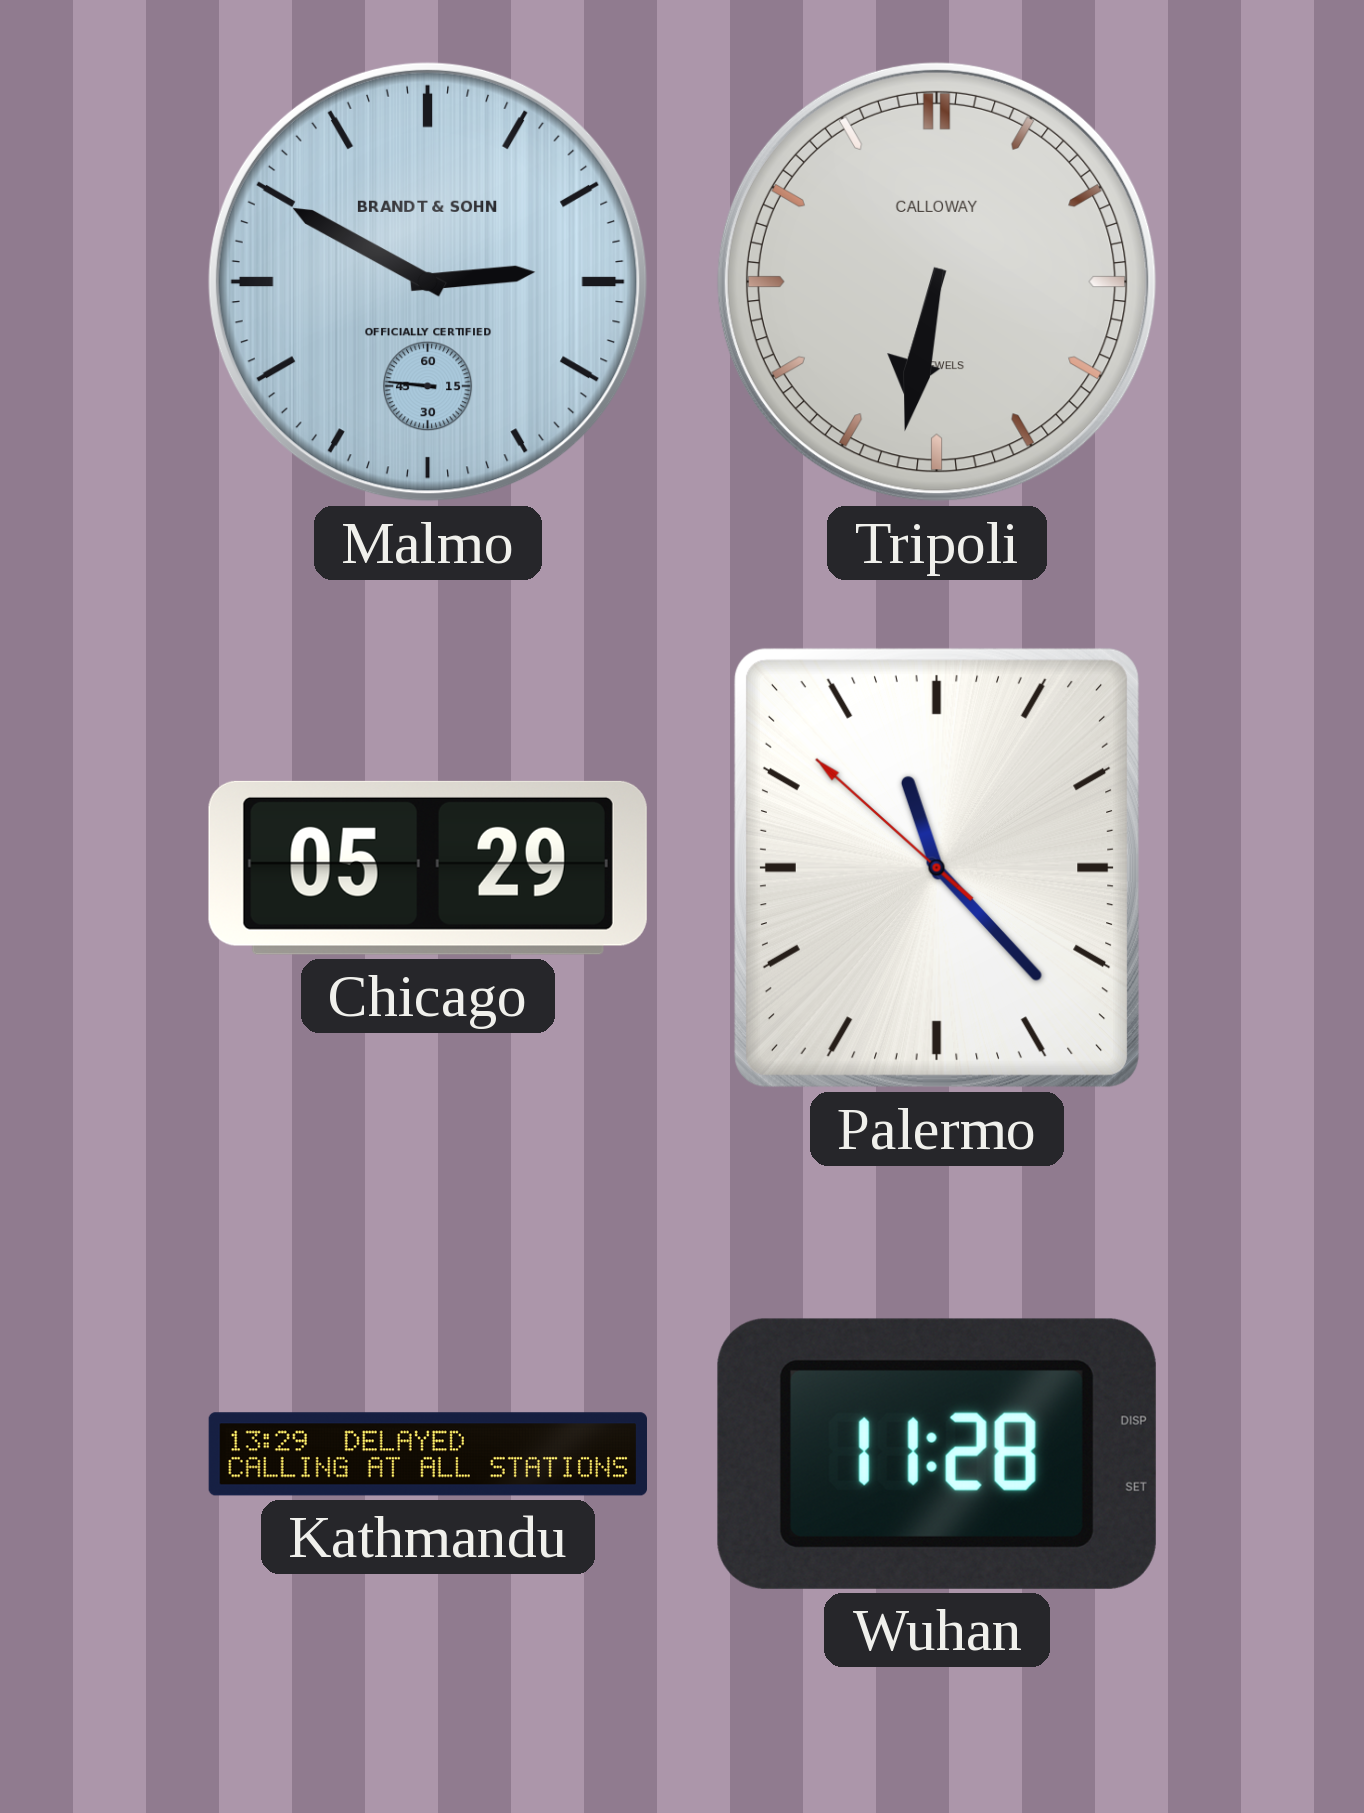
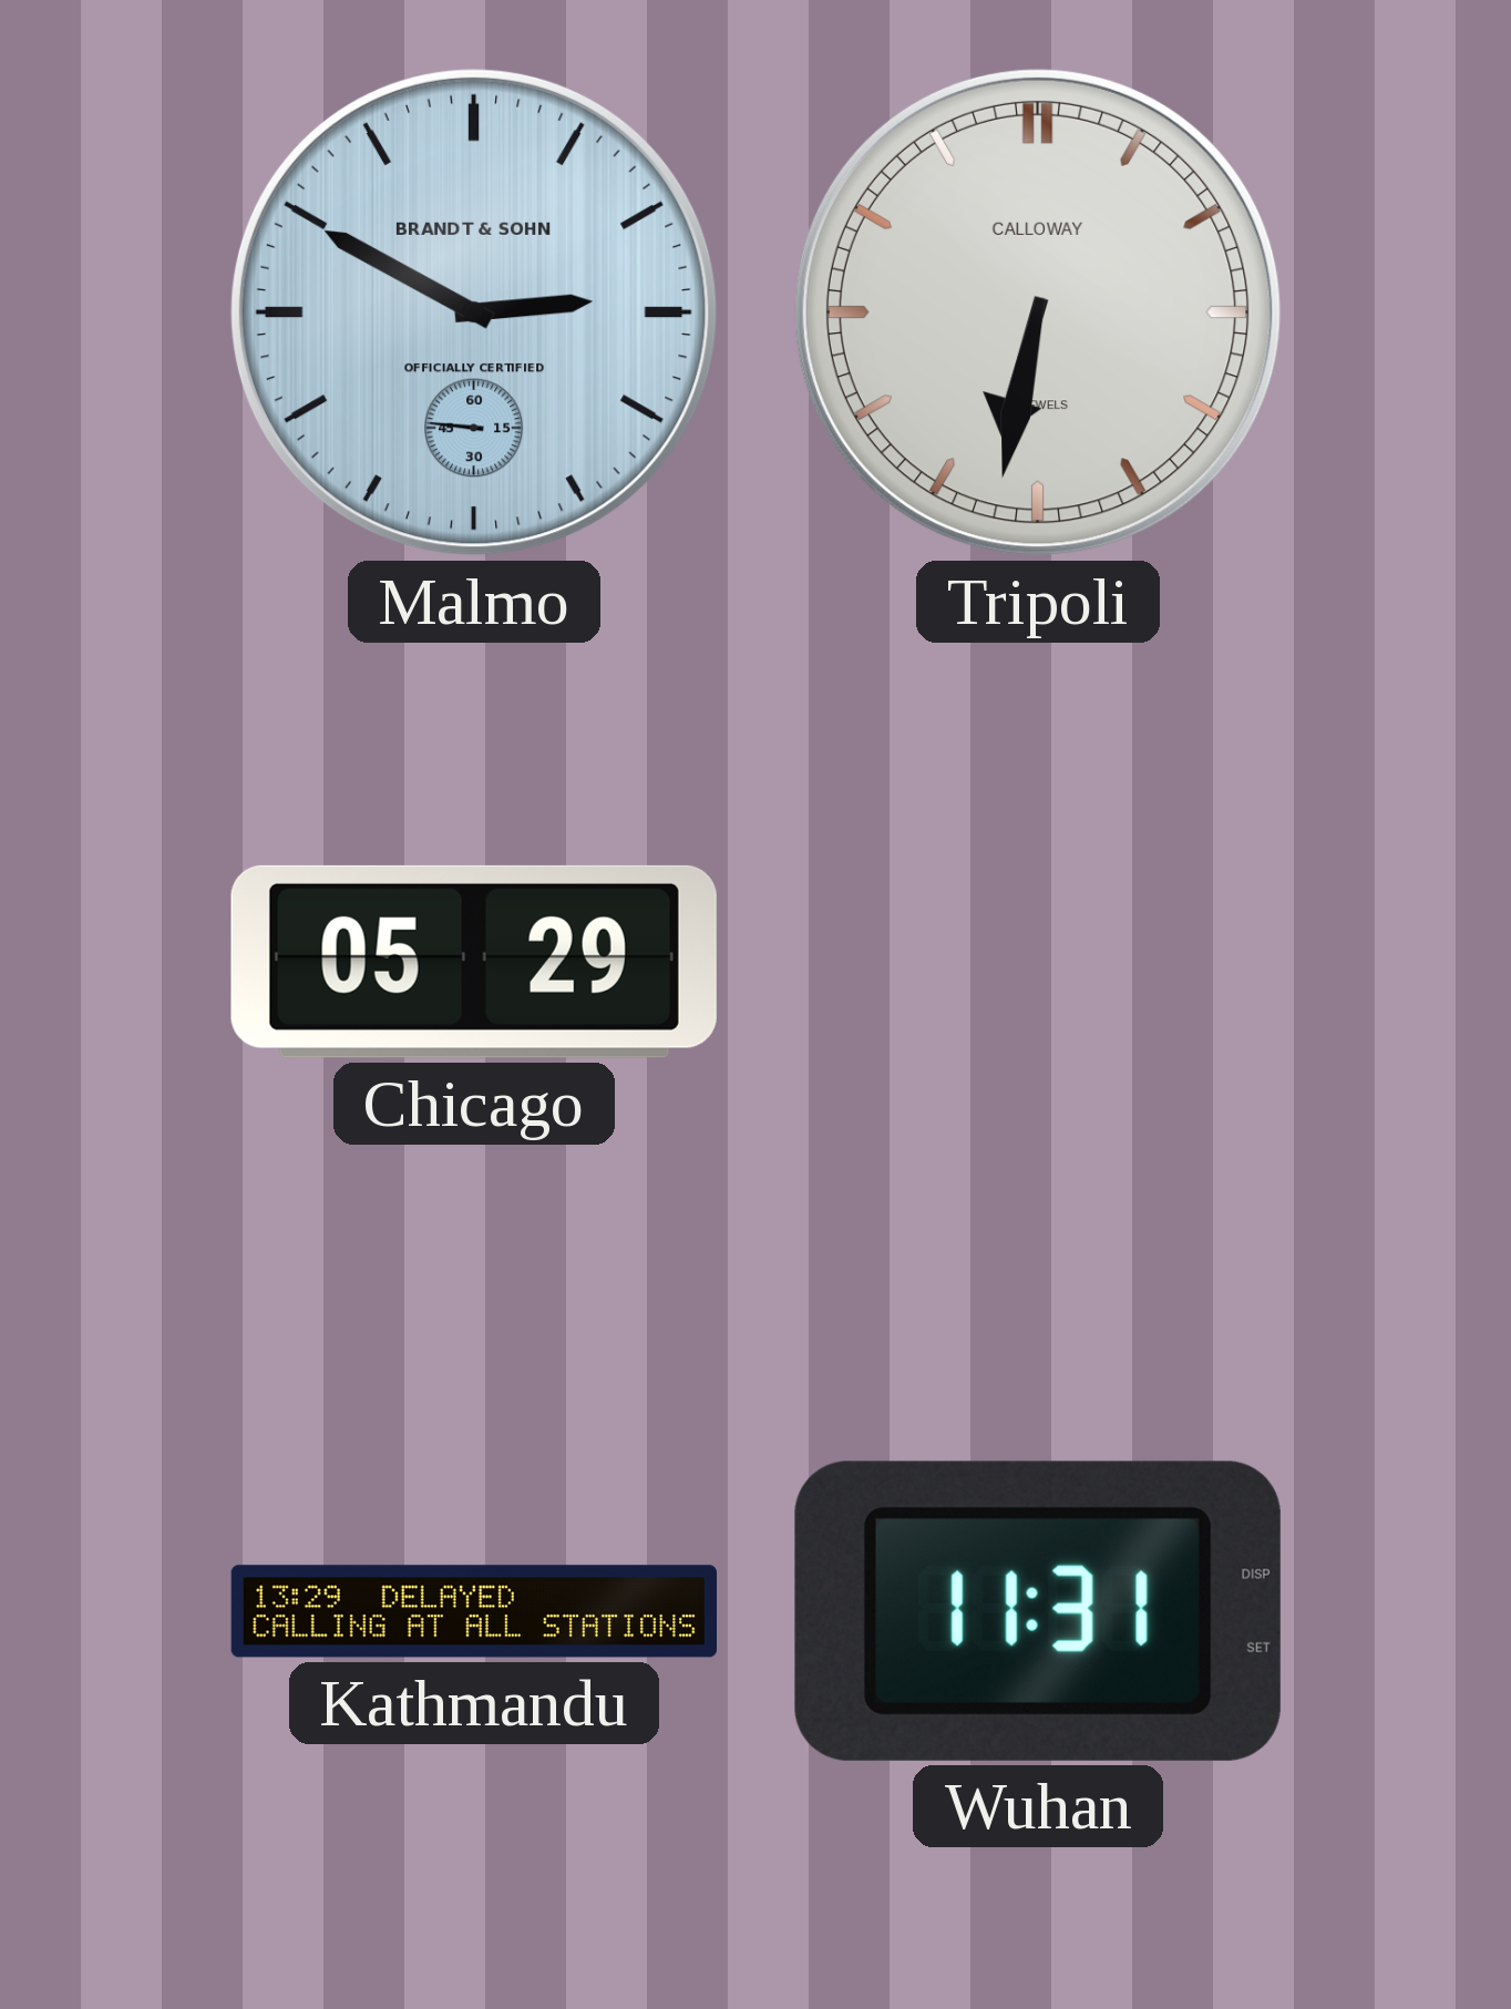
Palermo: 11:22 -> none (937, 868)
Wuhan: 11:28 -> 11:31 (1038, 1611)
